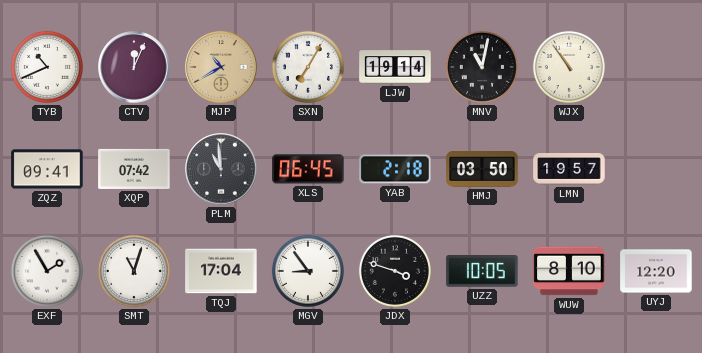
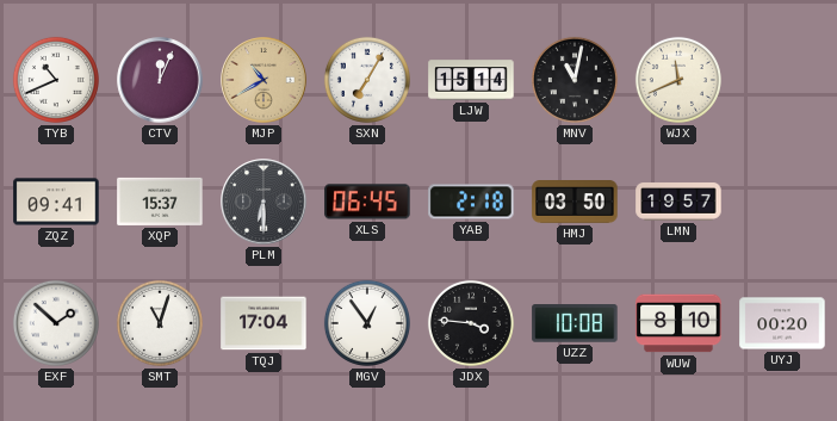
LJW: 19:14 -> 15:14 (471, 80)
WJX: 10:54 -> 11:41 (678, 80)
XQP: 07:42 -> 15:37 (160, 202)
PLM: 10:59 -> 6:30 (263, 202)
EXF: 1:55 -> 1:52 (56, 323)
MGV: 8:54 -> 12:54 (367, 323)
JDX: 3:48 -> 3:46 (471, 323)
UZZ: 10:05 -> 10:08 (575, 323)
UYJ: 12:20 -> 00:20 (782, 323)
